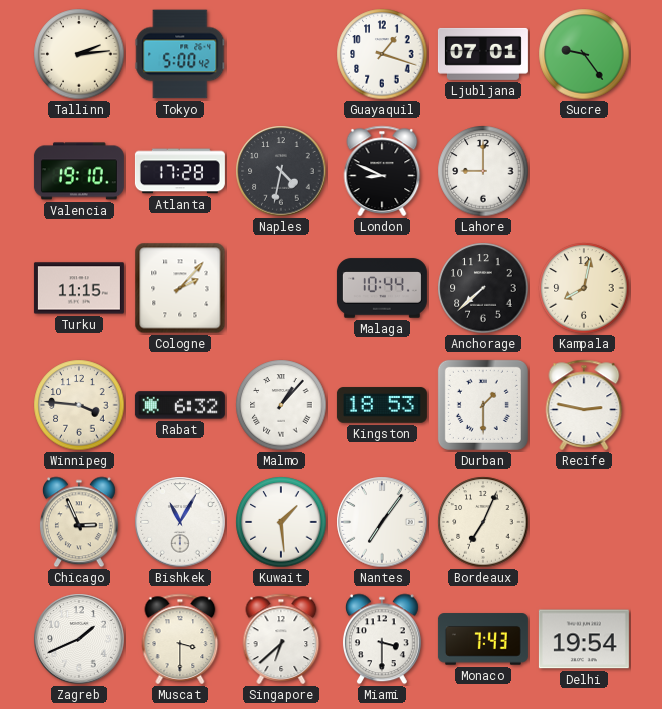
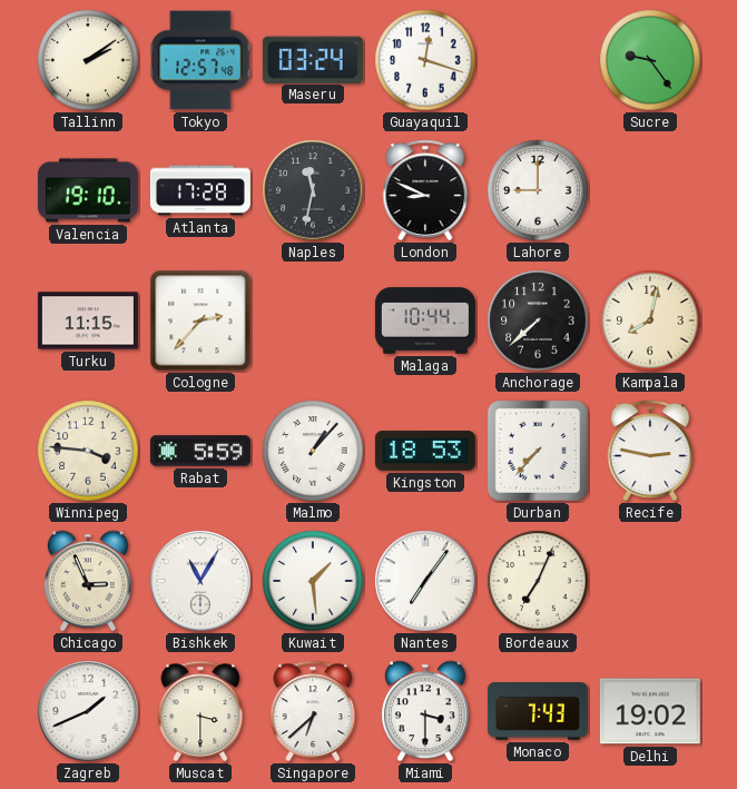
Tallinn: 2:14 -> 2:09 (88, 60)
Tokyo: 5:00 -> 12:57 (200, 60)
Maseru: none -> 03:24 (313, 59)
Guayaquil: 1:18 -> 12:18 (425, 60)
Ljubljana: 07:01 -> none (483, 54)
Naples: 4:32 -> 11:32 (313, 190)
Cologne: 2:07 -> 2:37 (200, 320)
Rabat: 6:32 -> 5:59 (200, 451)
Durban: 1:30 -> 7:37 (538, 451)
Delhi: 19:54 -> 19:02 (650, 711)
